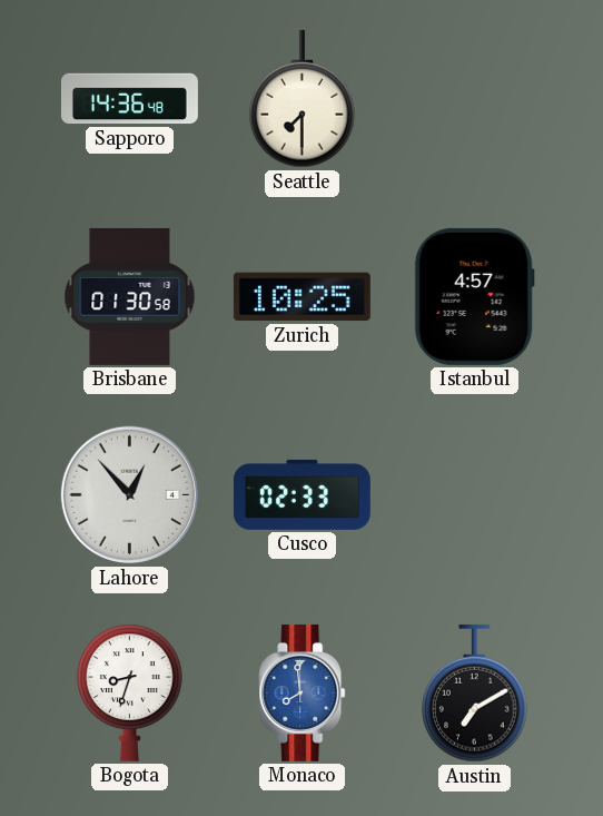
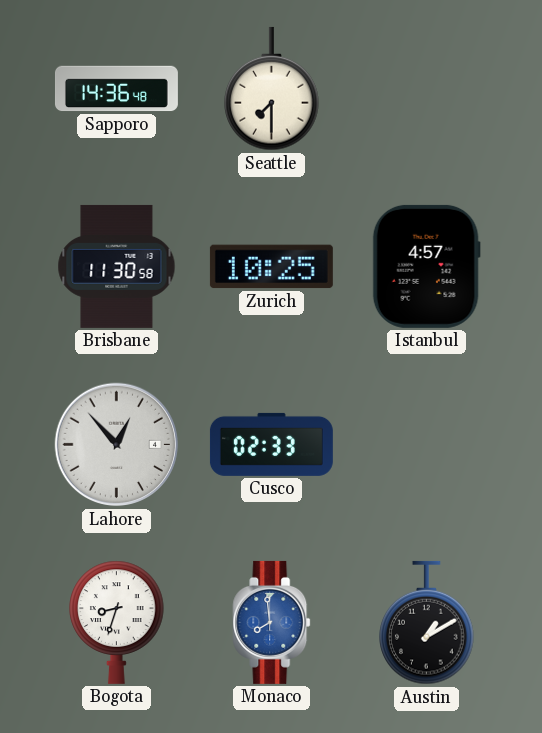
Brisbane: 01:30 -> 11:30 (117, 266)
Austin: 7:10 -> 1:10 (427, 623)
